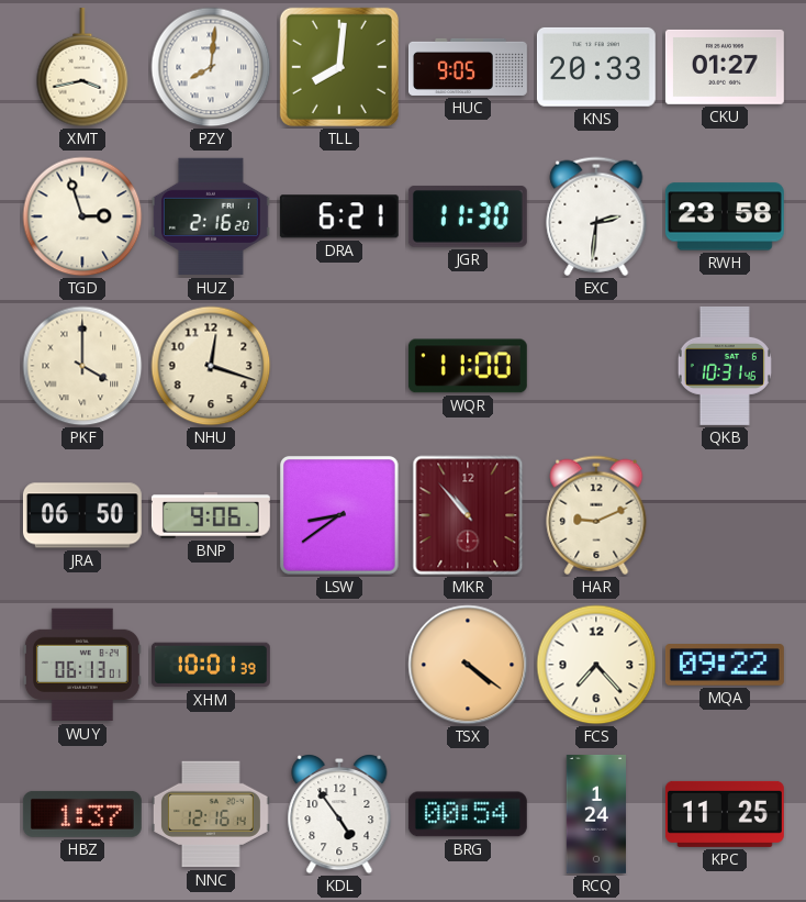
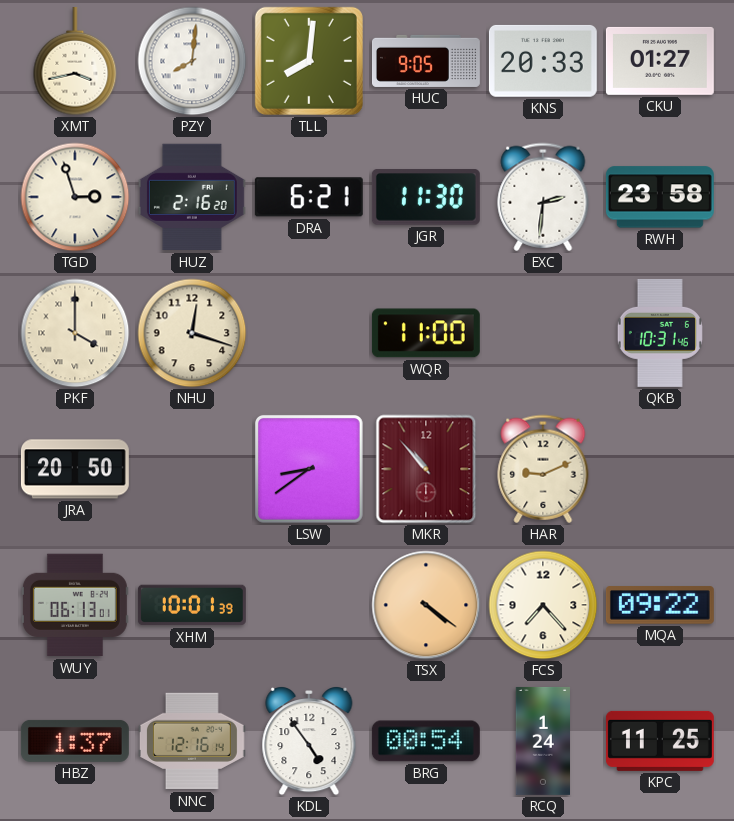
JRA: 06:50 -> 20:50 (75, 469)
BNP: 9:06 -> none (211, 515)
